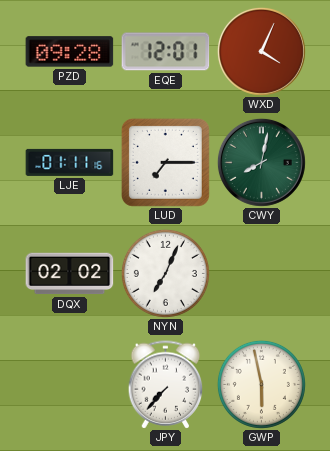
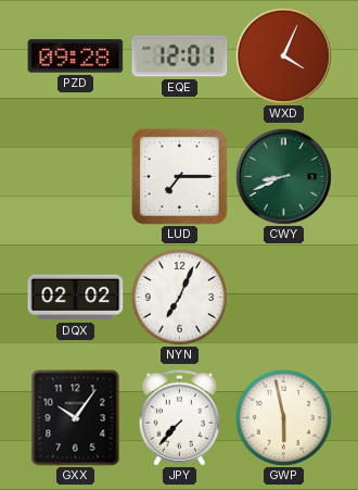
LJE: 01:11 -> none (70, 162)
CWY: 8:02 -> 8:41 (283, 176)
GXX: none -> 10:06 (76, 418)
